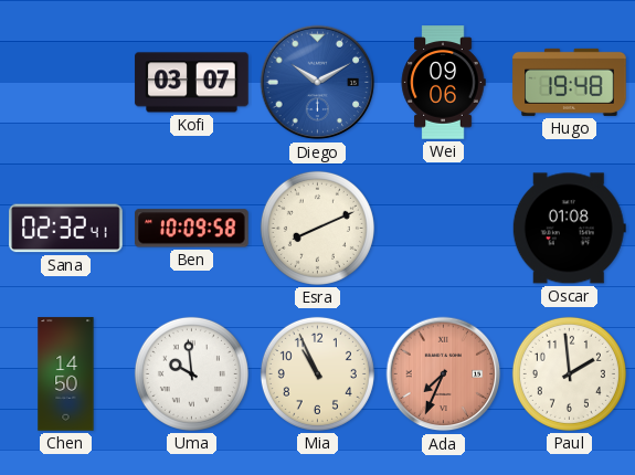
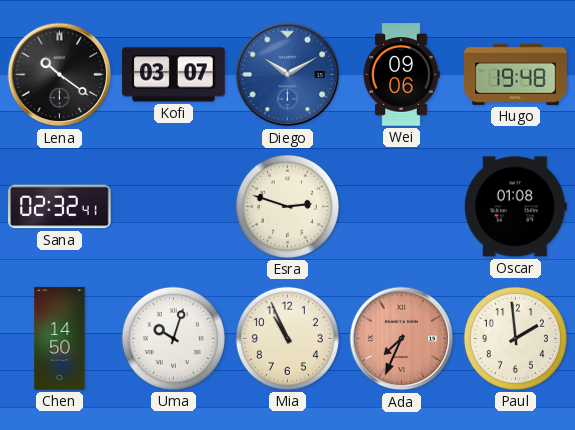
Lena: none -> 10:21 (60, 75)
Ben: 10:09 -> none (192, 229)
Esra: 8:11 -> 2:48 (287, 206)
Uma: 9:59 -> 10:03 (173, 338)
